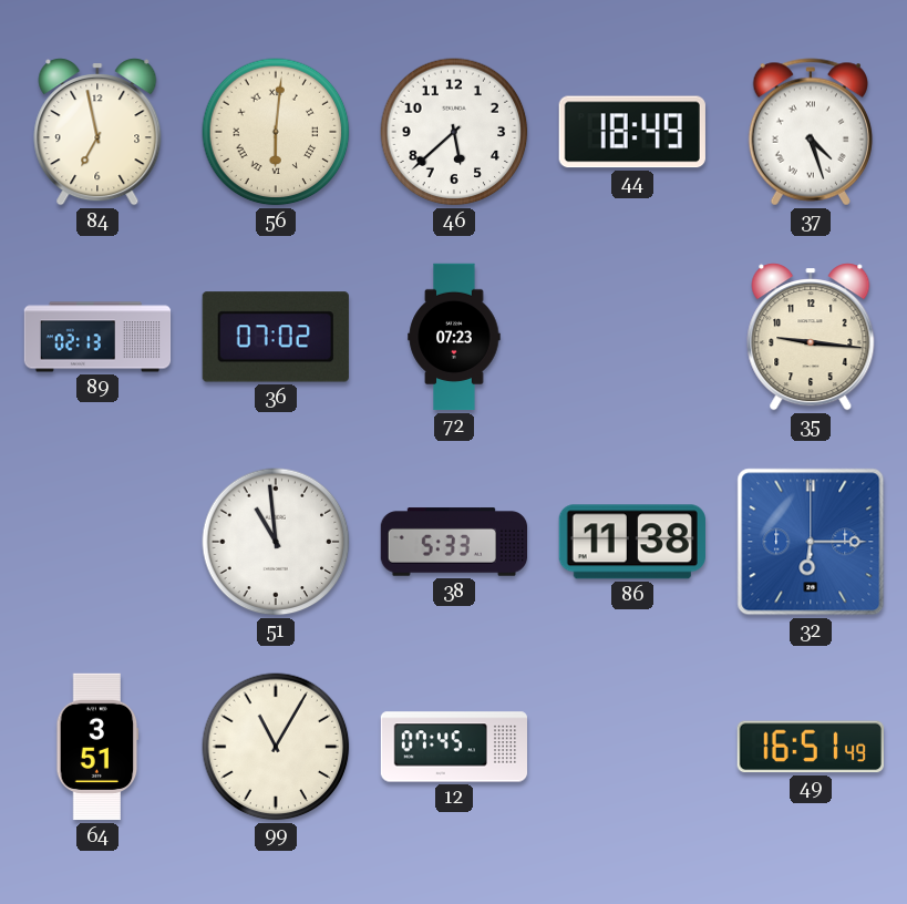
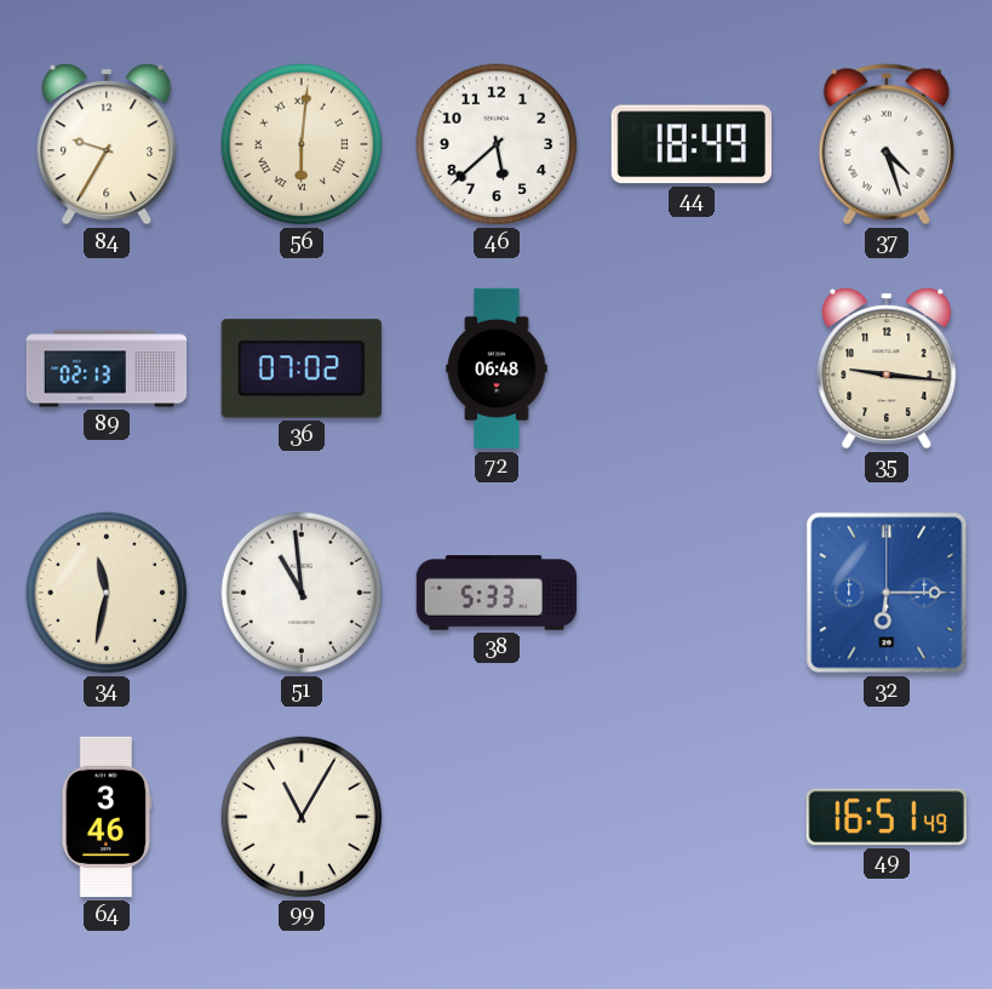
84: 6:58 -> 9:35 (107, 144)
72: 07:23 -> 06:48 (497, 368)
34: none -> 11:32 (107, 593)
86: 11:38 -> none (632, 542)
64: 3:51 -> 3:46 (107, 817)
12: 07:45 -> none (454, 747)
